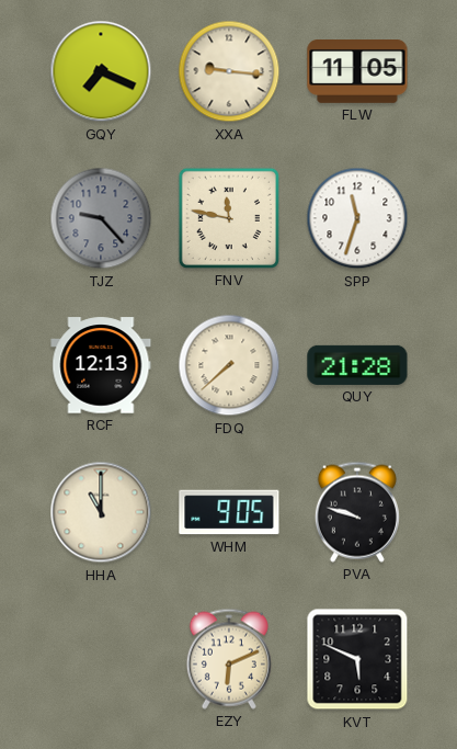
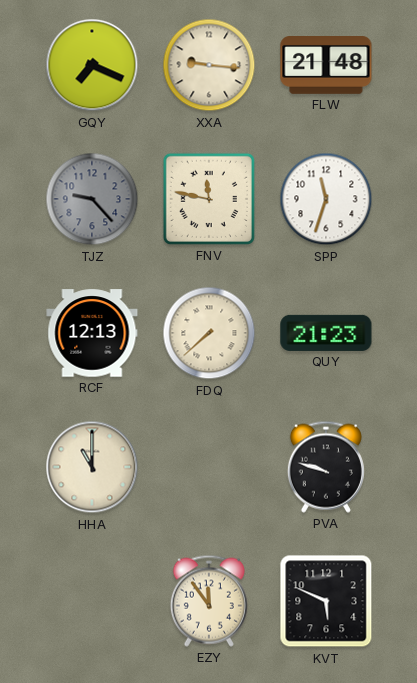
FLW: 11:05 -> 21:48 (326, 66)
QUY: 21:28 -> 21:23 (326, 333)
WHM: 9:05 -> none (229, 512)
EZY: 6:11 -> 11:54 (209, 601)
